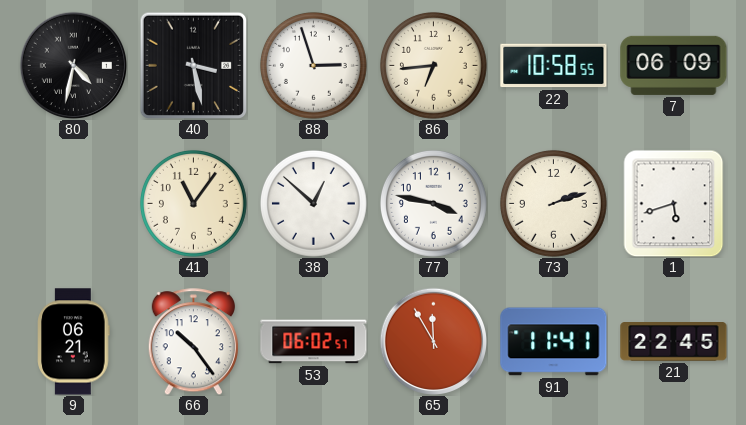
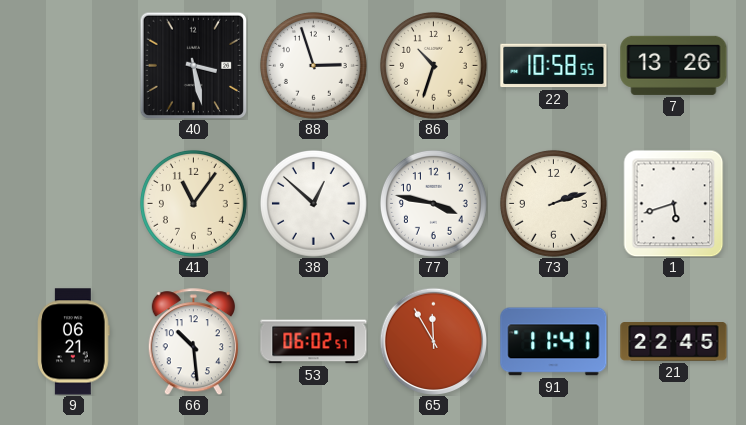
80: 4:32 -> none (73, 65)
86: 6:44 -> 10:33 (433, 65)
7: 06:09 -> 13:26 (674, 65)
66: 10:24 -> 10:29 (193, 342)
